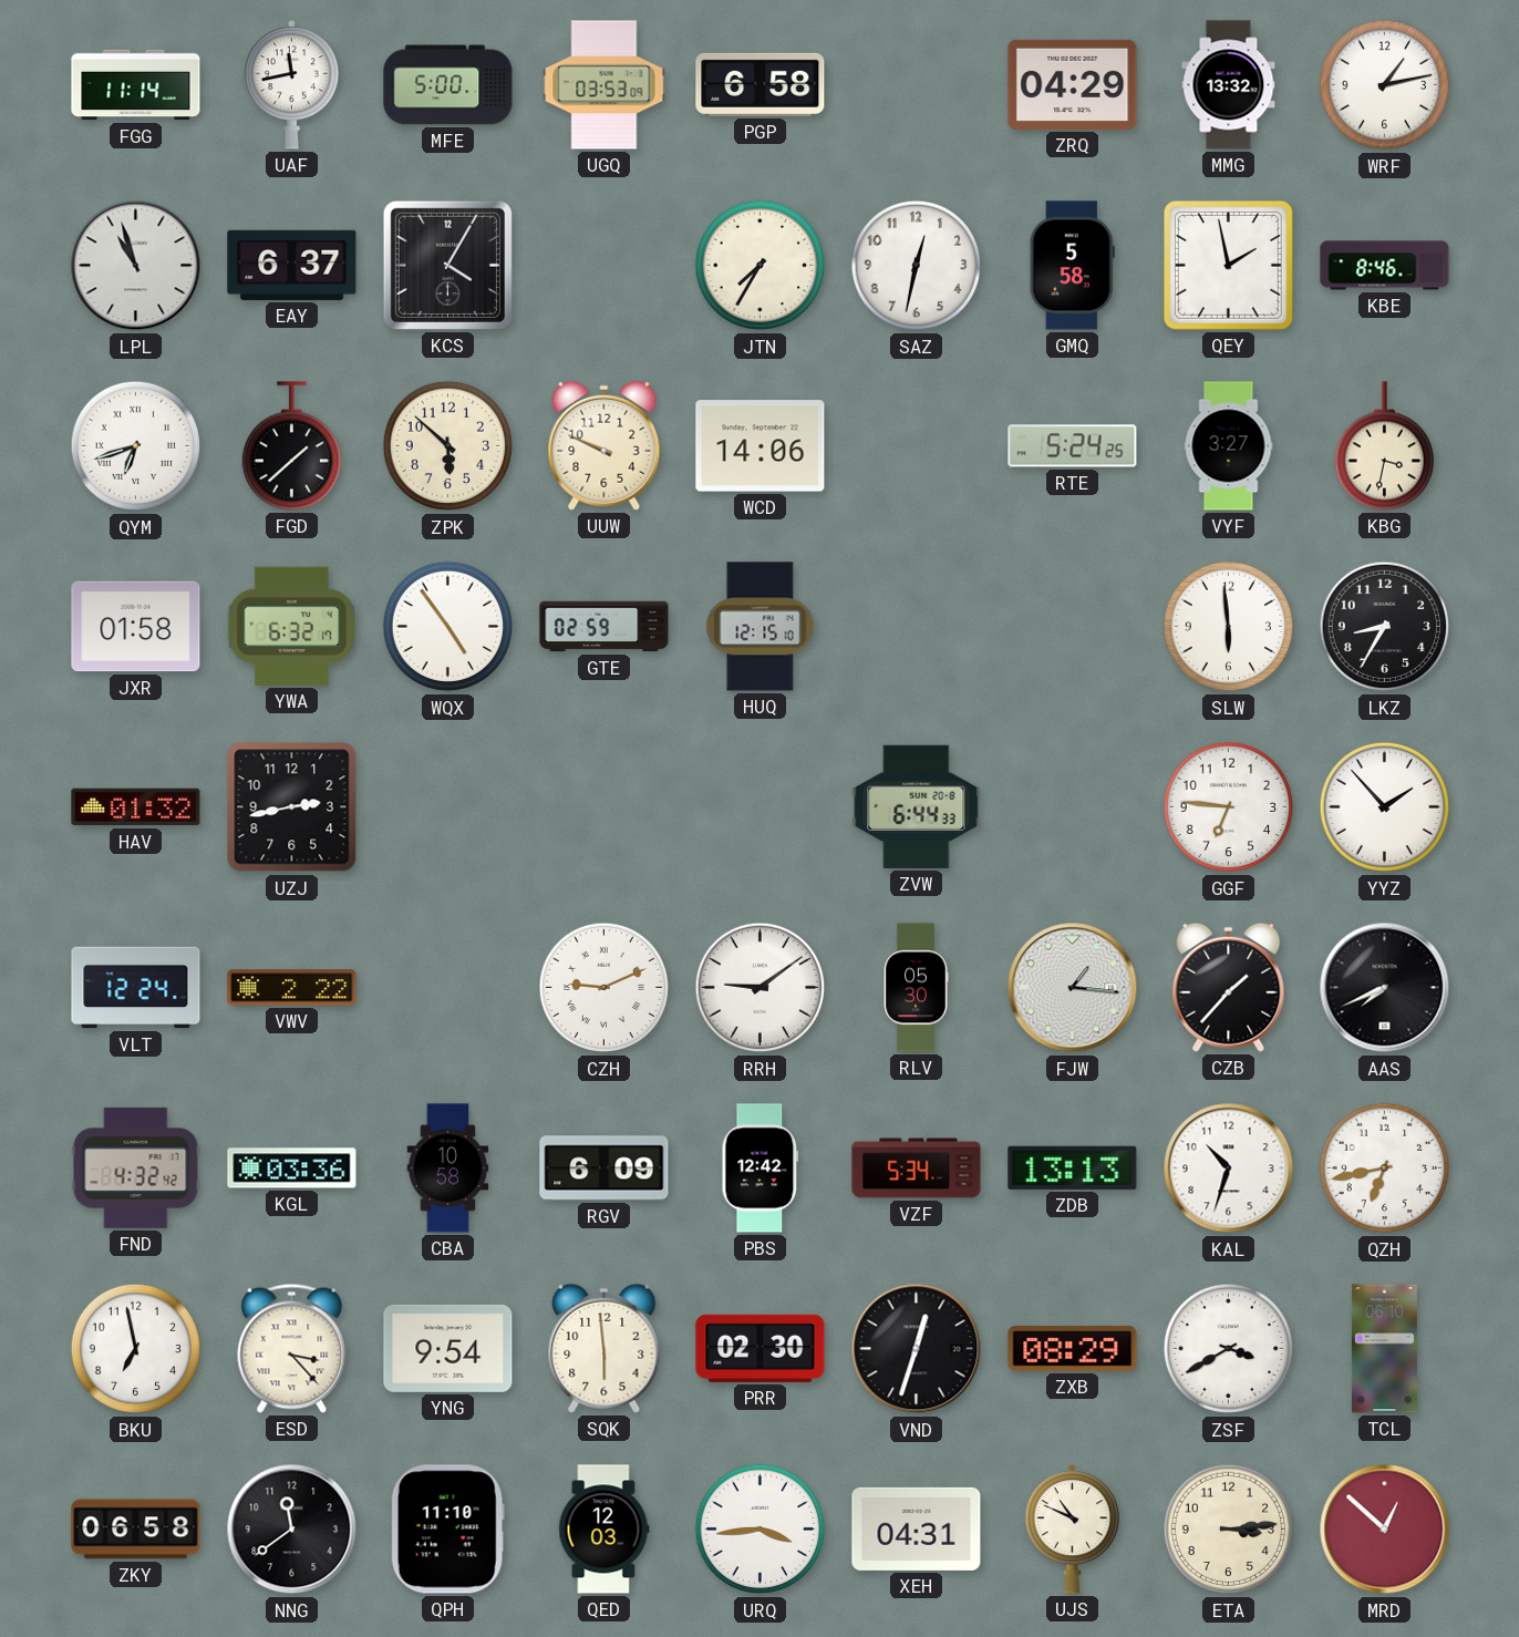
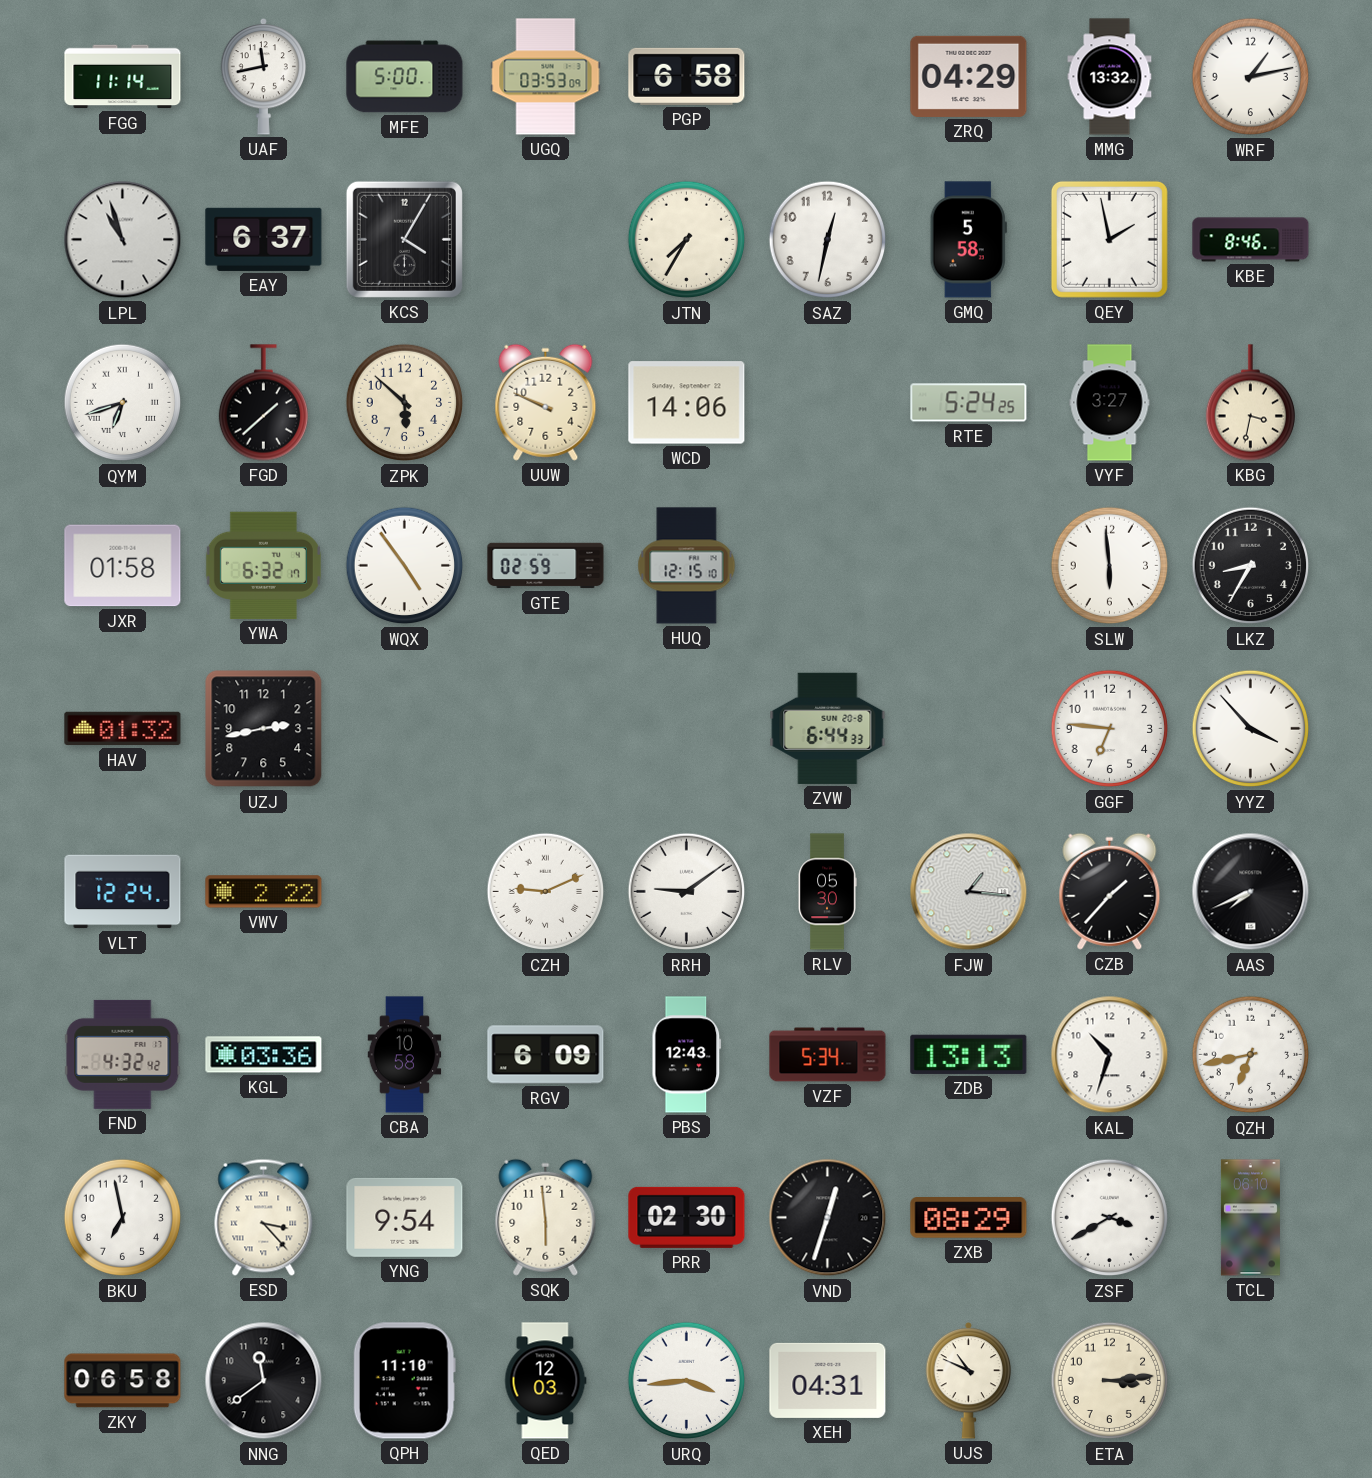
YYZ: 1:53 -> 3:53 (1251, 729)
PBS: 12:42 -> 12:43 (687, 1055)
MRD: 12:52 -> none (1385, 1530)
